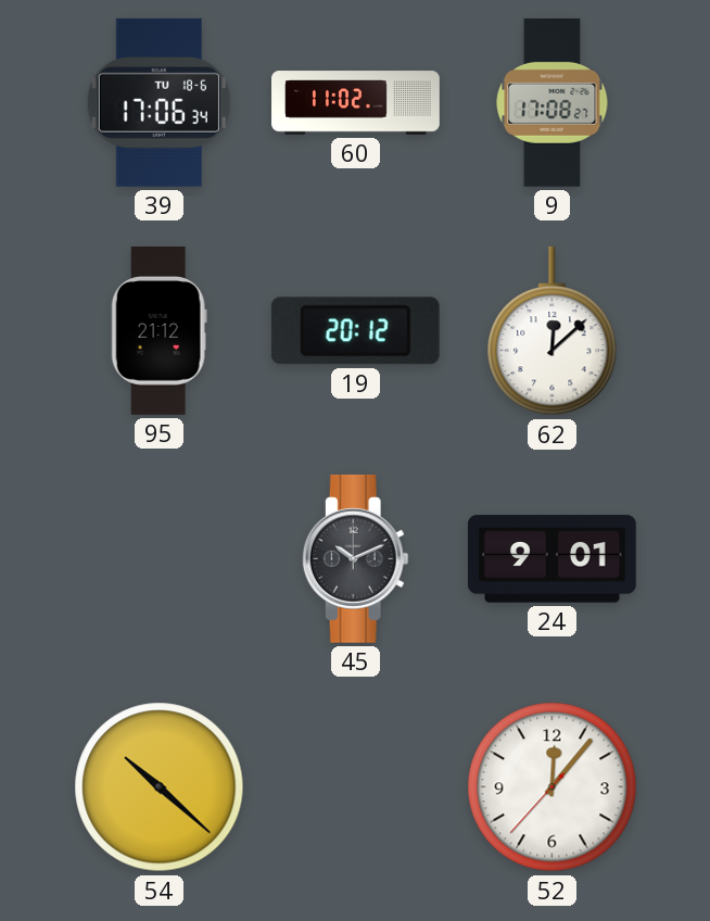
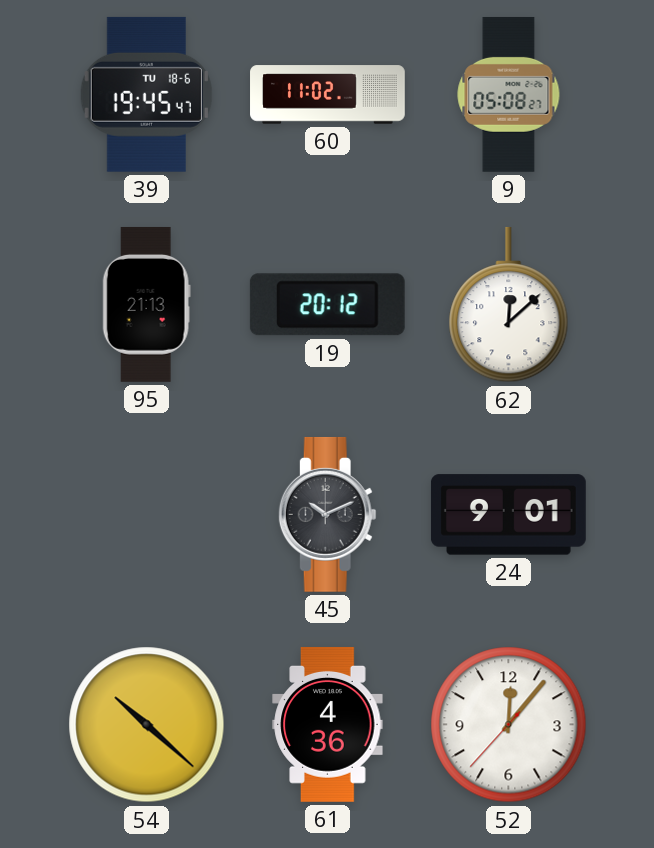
39: 17:06 -> 19:45 (146, 94)
9: 17:08 -> 05:08 (509, 94)
95: 21:12 -> 21:13 (146, 304)
61: none -> 4:36 (328, 725)
